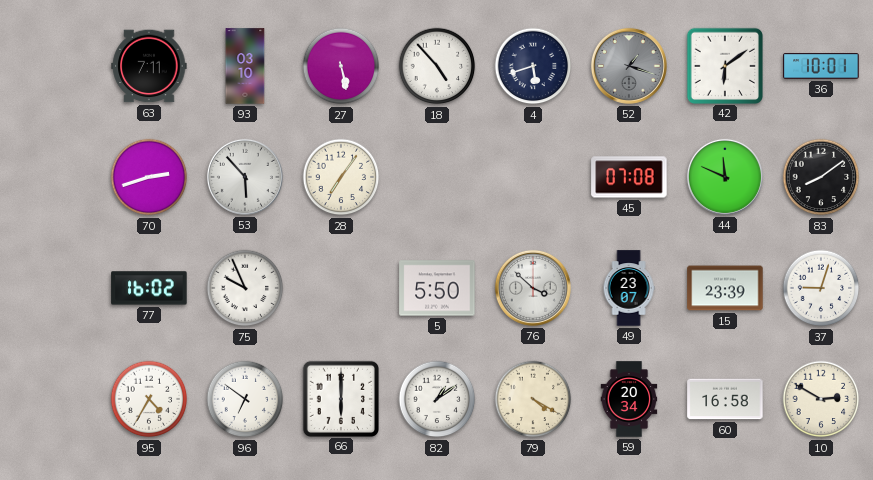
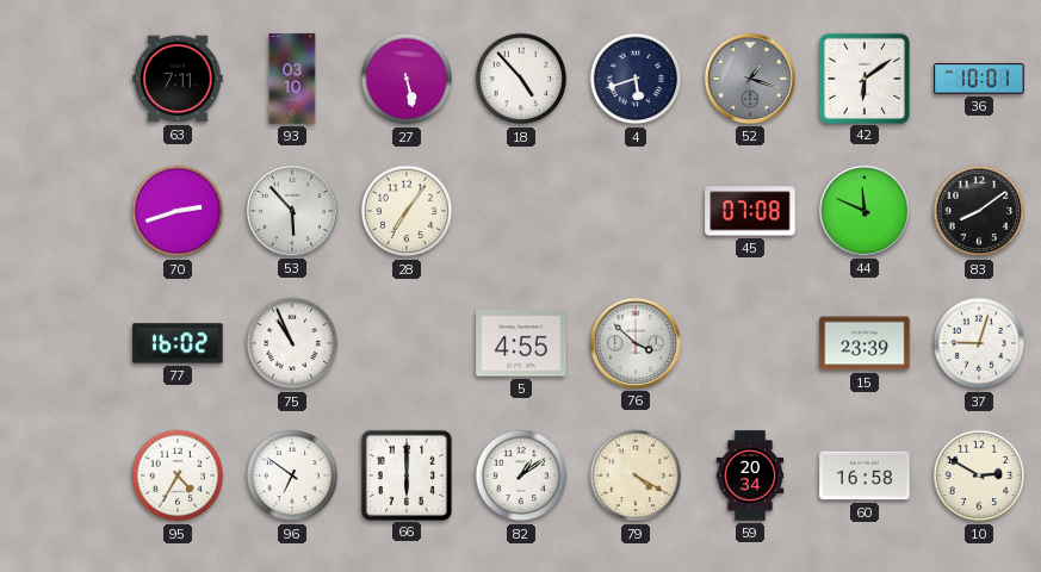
75: 9:56 -> 10:56 (292, 343)
5: 5:50 -> 4:55 (521, 343)
49: 23:07 -> none (629, 288)
